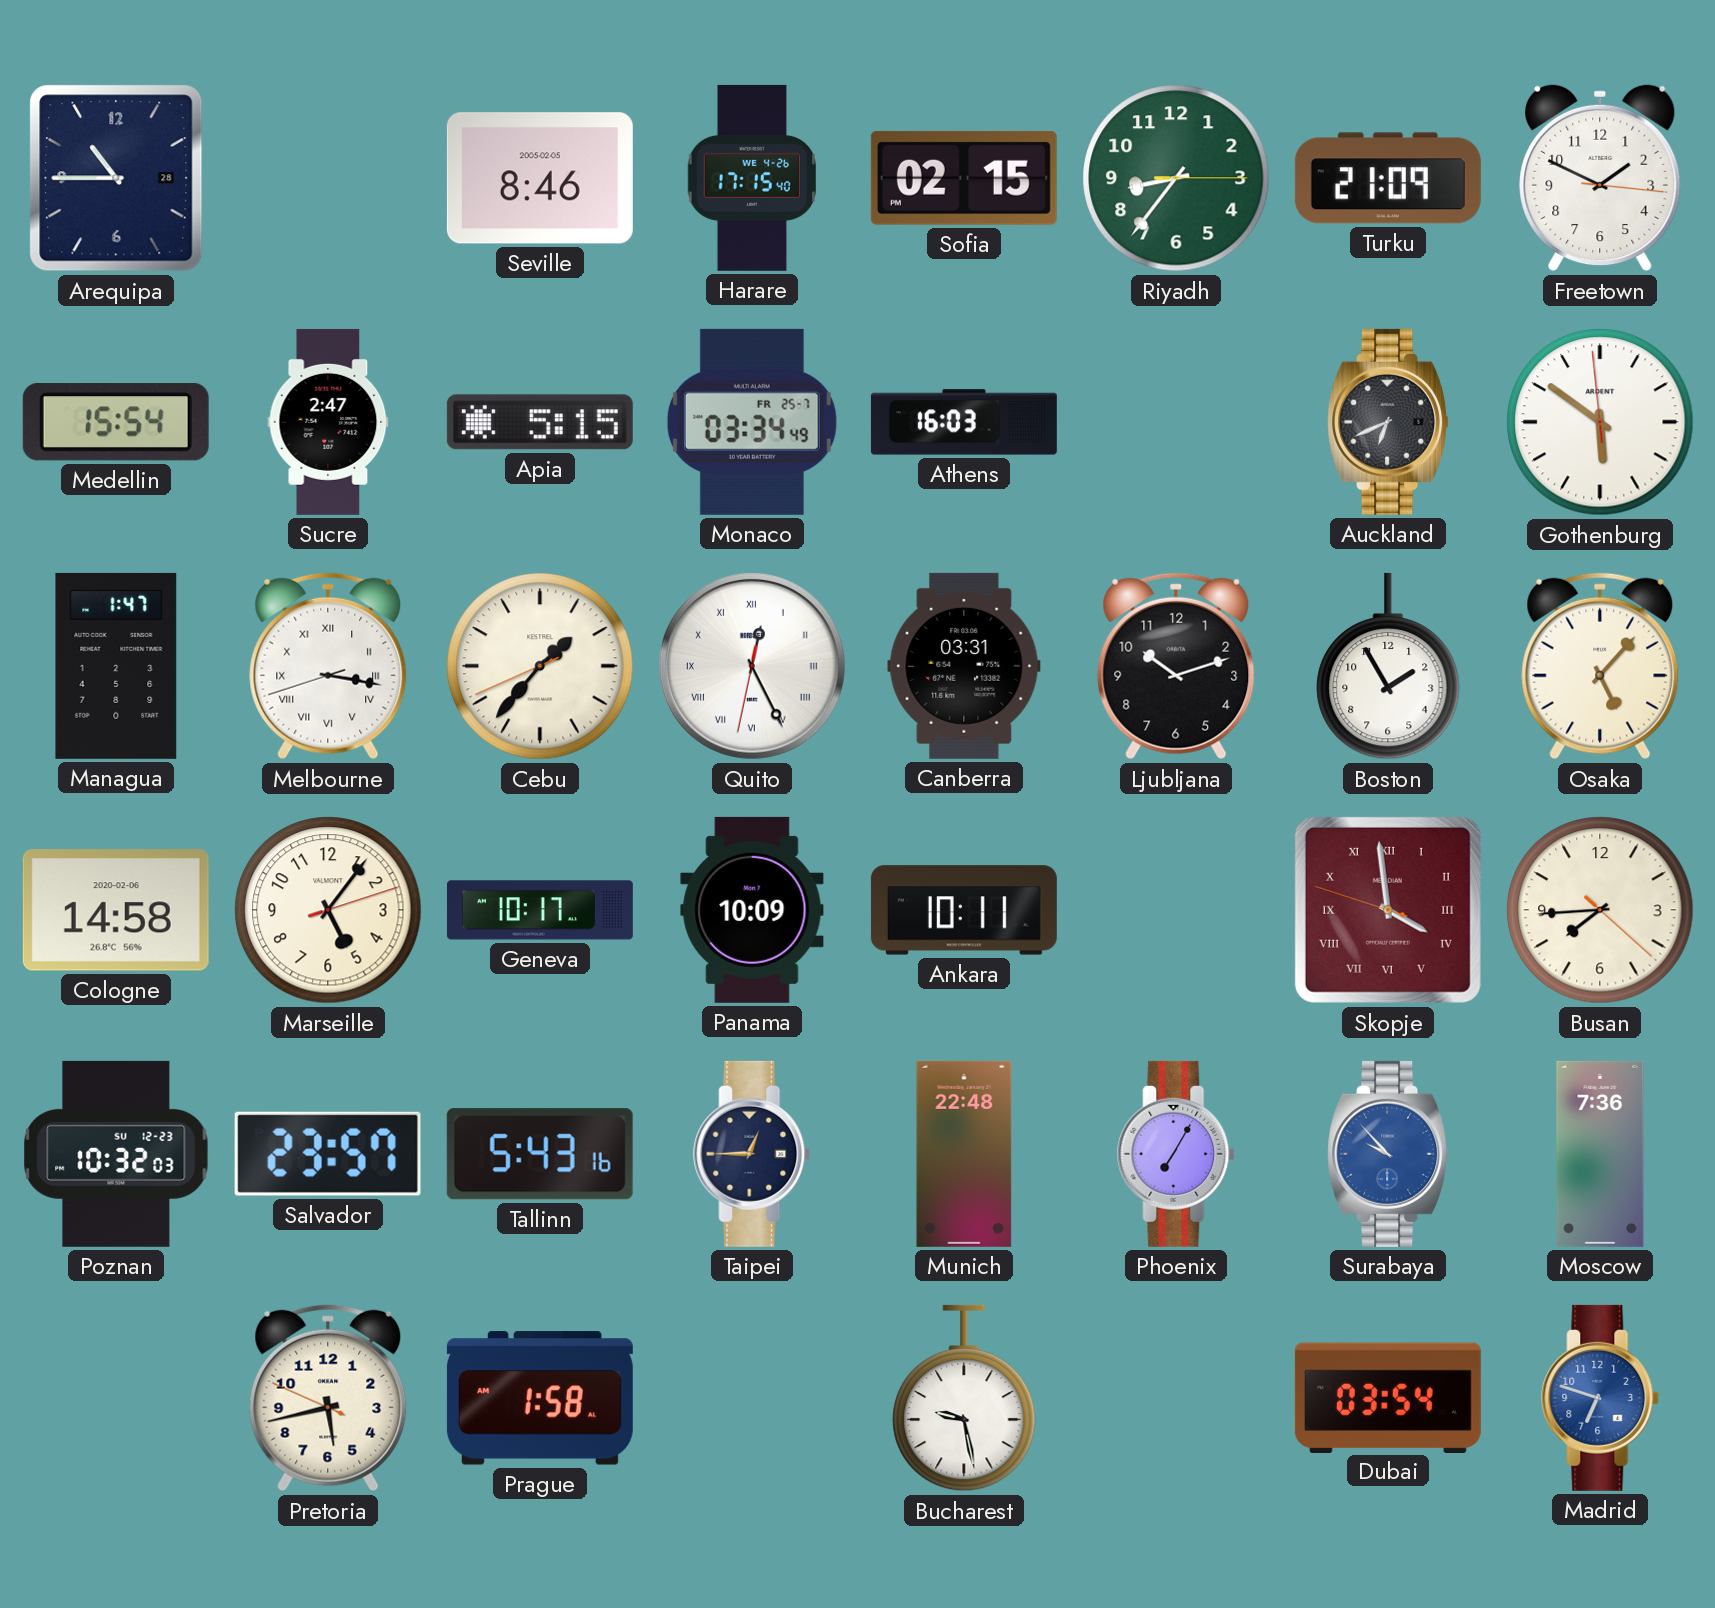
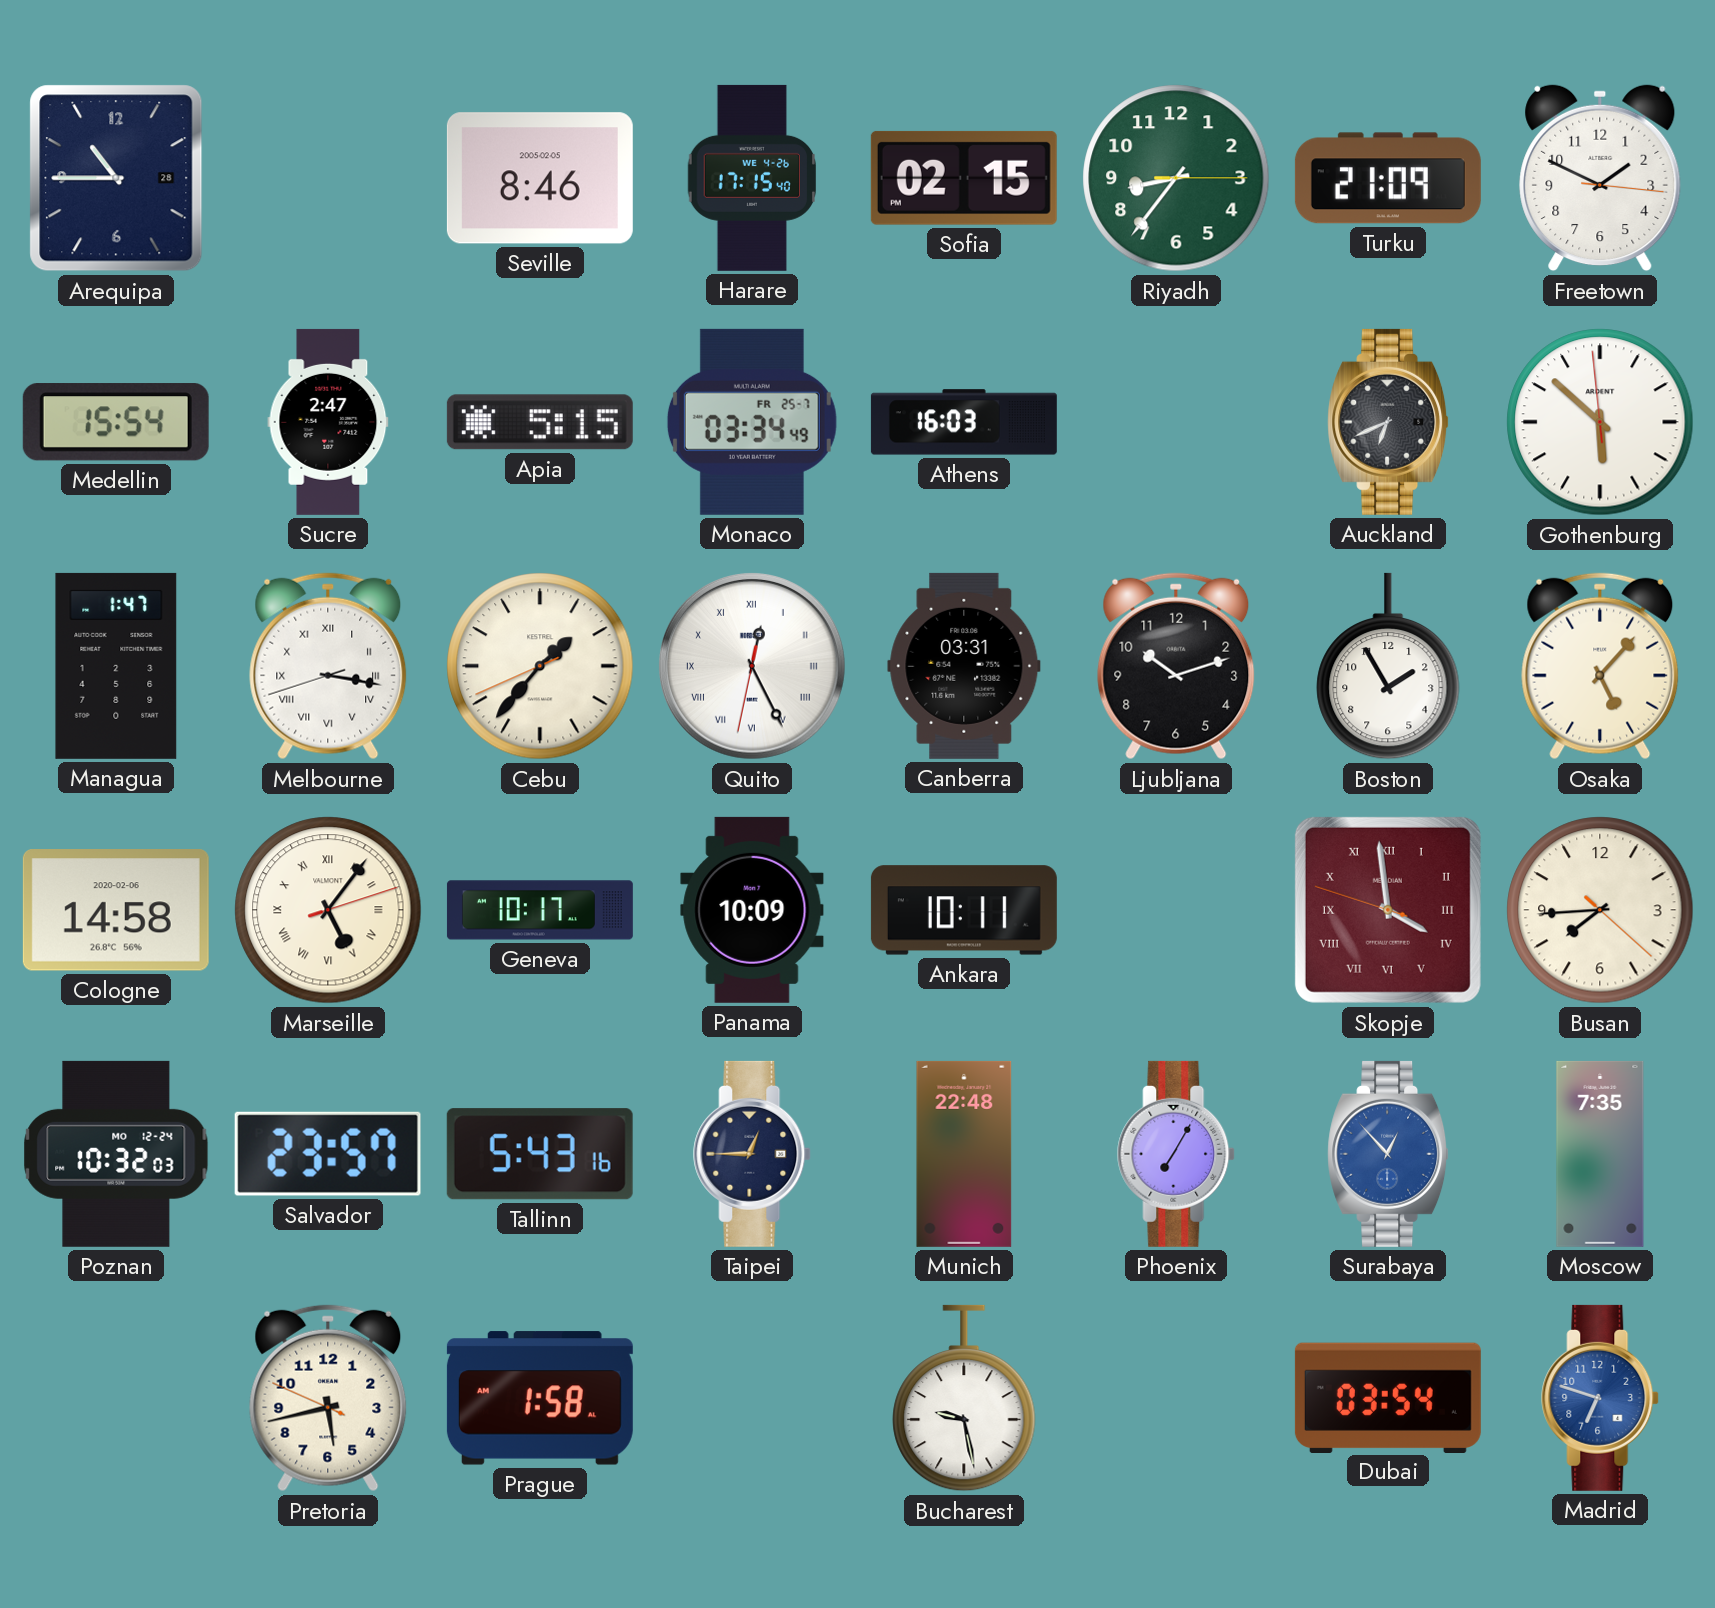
Gothenburg: 5:50 -> 5:51 (1600, 422)
Marseille numerals: Arabic -> Roman (328, 910)
Poznan date: SU 12-23 -> MO 12-24 (116, 1154)
Surabaya: 9:53 -> 12:53 (1389, 1154)
Moscow: 7:36 -> 7:35 (1600, 1154)
